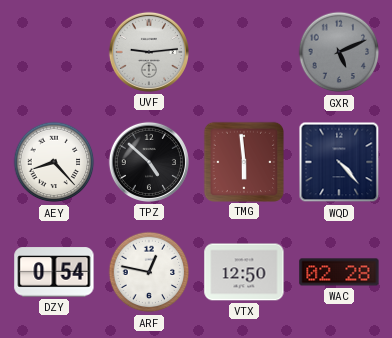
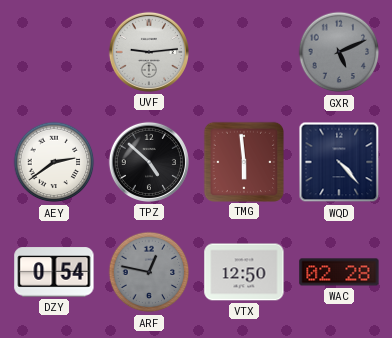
AEY: 8:23 -> 2:39 (54, 162)
ARF dial: white -> grey (149, 272)
